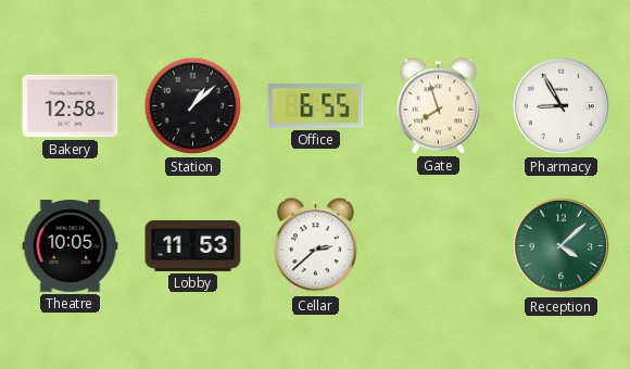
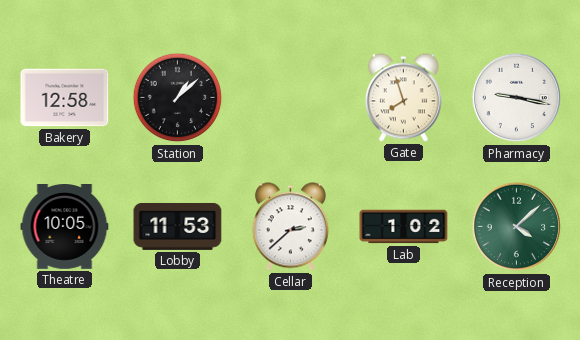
Office: 6:55 -> none (316, 106)
Pharmacy: 8:55 -> 9:17 (517, 98)
Lab: none -> 1:02 (404, 227)
